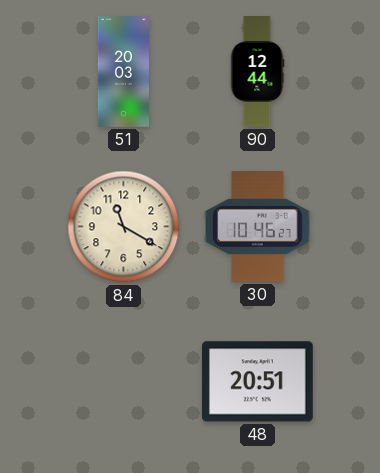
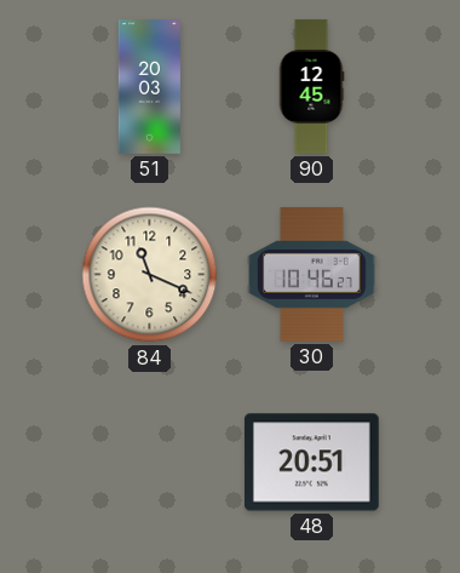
90: 12:44 -> 12:45 (311, 87)
84: 11:20 -> 11:19 (150, 275)
